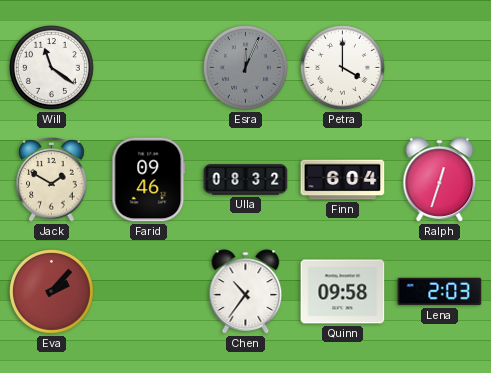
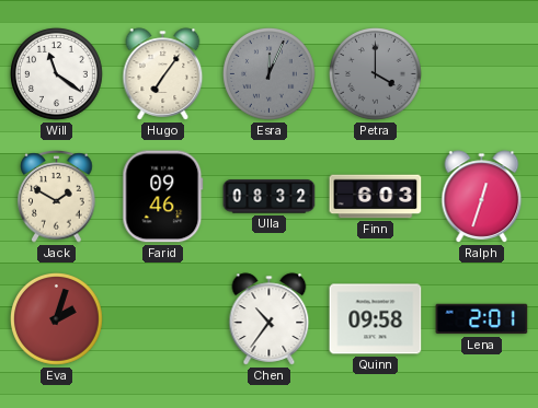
Hugo: none -> 7:06 (163, 74)
Petra dial: white -> grey (376, 74)
Finn: 6:04 -> 6:03 (376, 197)
Eva: 2:07 -> 2:03 (57, 319)
Lena: 2:03 -> 2:01 (482, 319)
